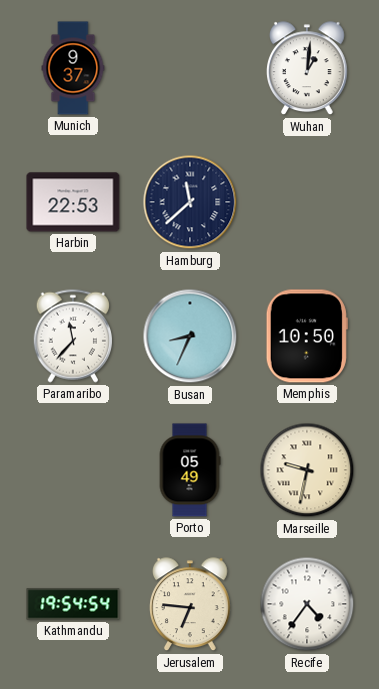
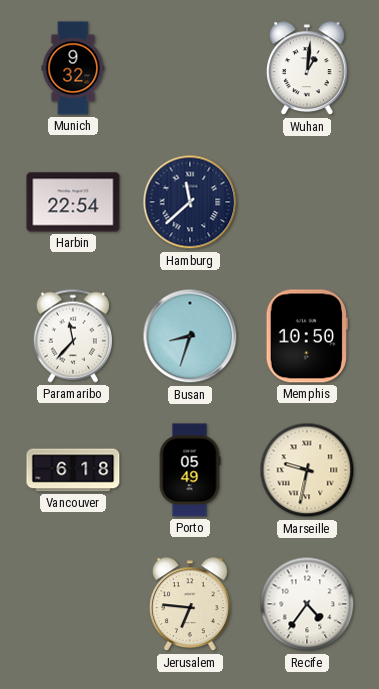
Munich: 9:37 -> 9:32 (73, 68)
Harbin: 22:53 -> 22:54 (73, 202)
Busan: 8:34 -> 8:33 (190, 336)
Vancouver: none -> 6:18 (73, 470)
Kathmandu: 19:54 -> none (73, 604)
